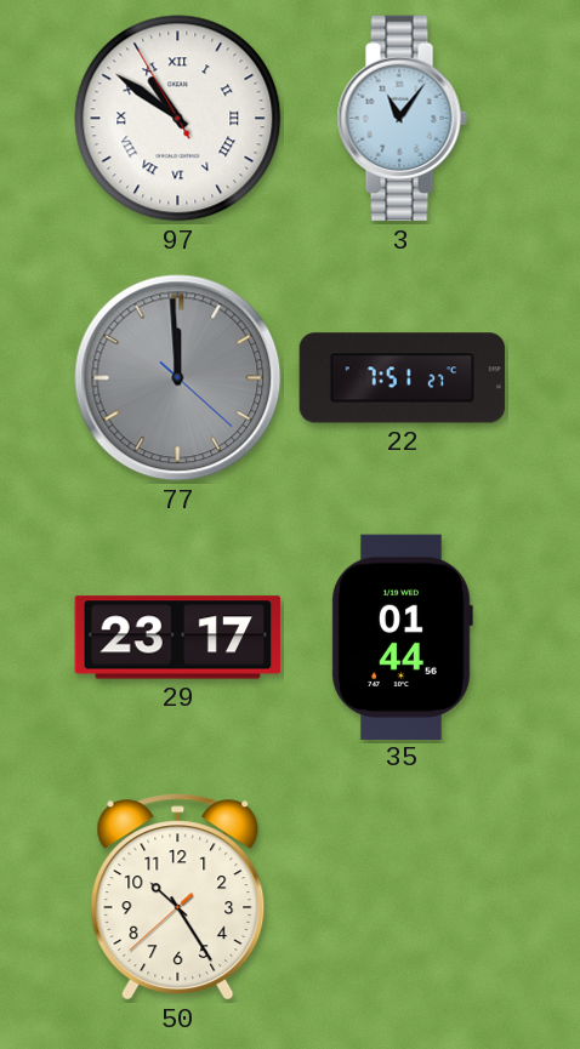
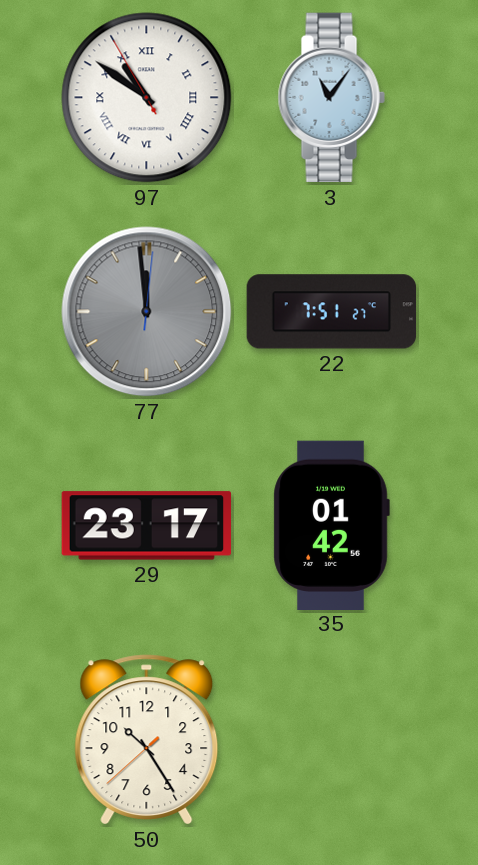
77: 11:59:22 -> 11:59:01 (147, 312)
35: 01:44 -> 01:42 (331, 525)
